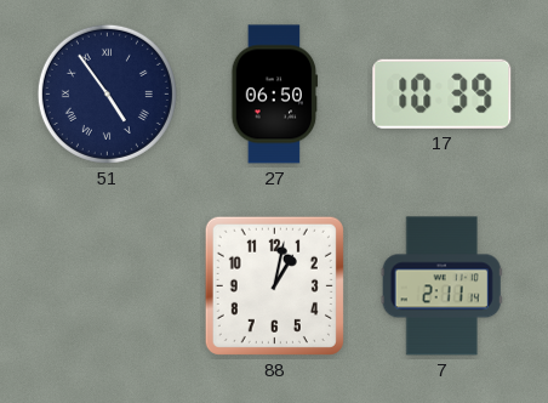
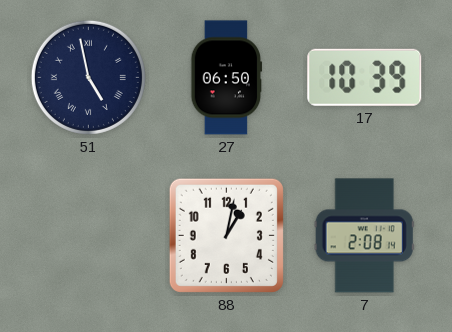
51: 4:54 -> 4:58 (88, 77)
7: 2:11 -> 2:08 (364, 236)
